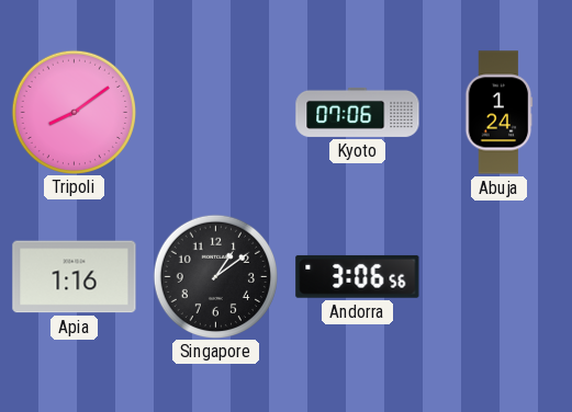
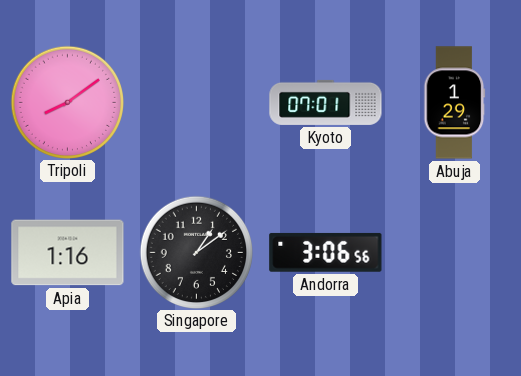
Kyoto: 07:06 -> 07:01 (326, 102)
Abuja: 1:24 -> 1:29 (455, 103)
